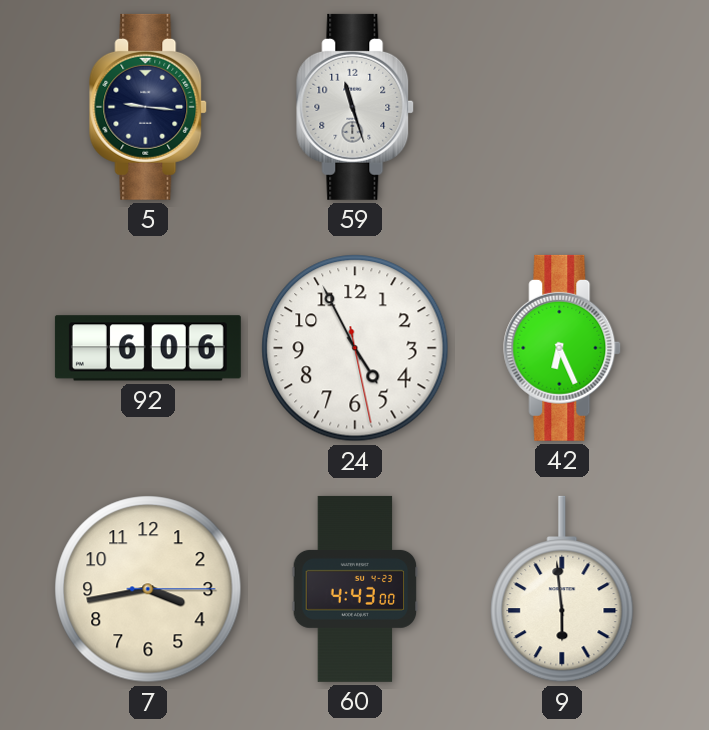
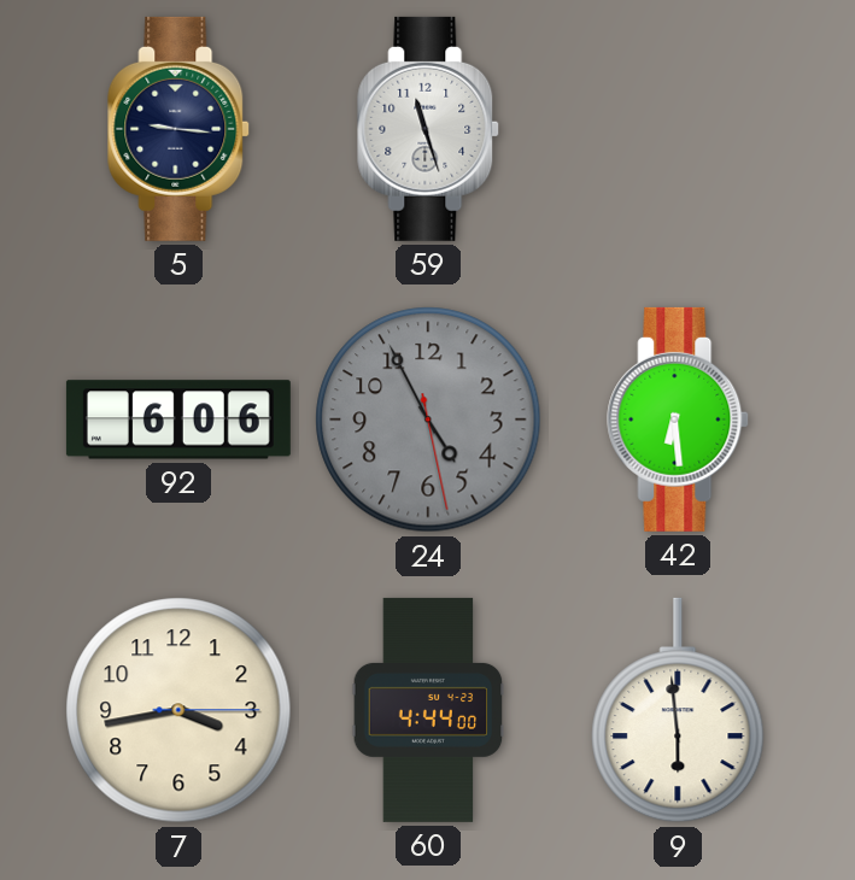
24 dial: white -> grey (428, 420)
42: 6:26 -> 6:29 (679, 420)
60: 4:43 -> 4:44 (428, 710)
